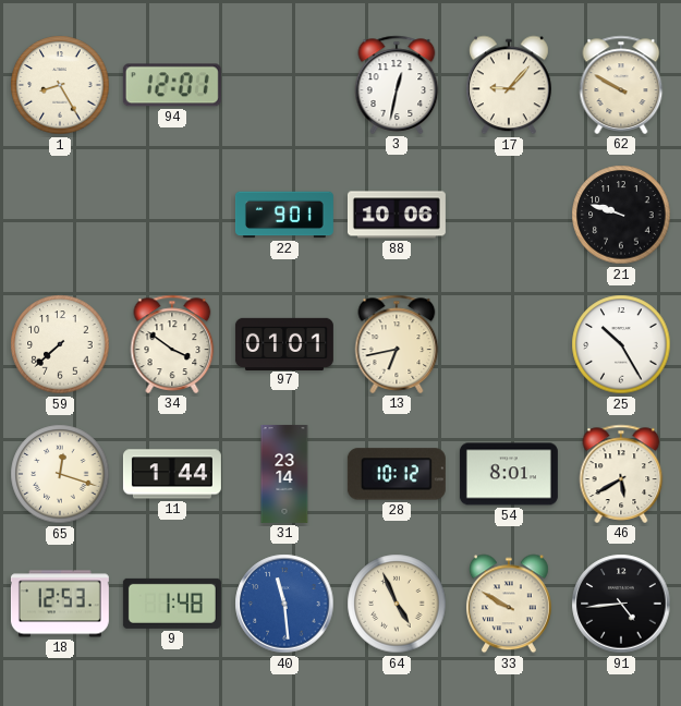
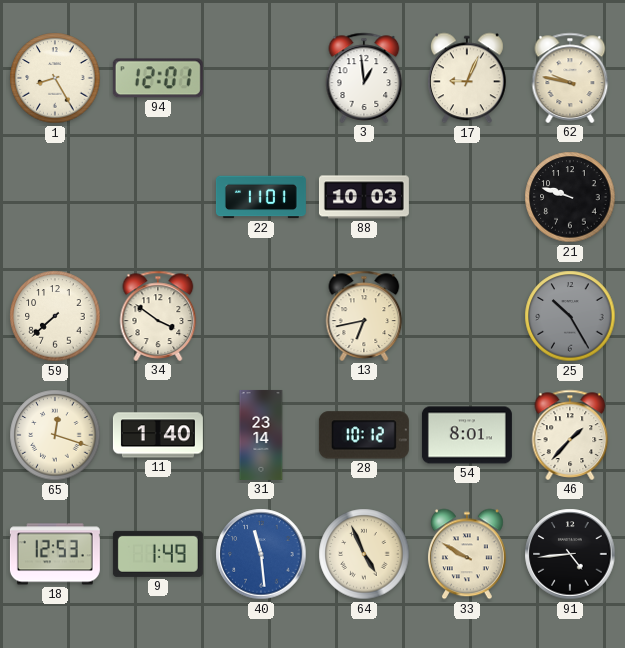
3: 12:32 -> 12:59 (364, 78)
17: 9:07 -> 9:04 (467, 78)
62: 9:50 -> 9:47 (570, 78)
22: 9:01 -> 11:01 (261, 197)
88: 10:06 -> 10:03 (364, 197)
97: 01:01 -> none (284, 343)
25 dial: white -> grey (570, 316)
11: 1:44 -> 1:40 (158, 435)
46: 5:40 -> 1:37 (570, 435)
9: 1:48 -> 1:49 (158, 554)
